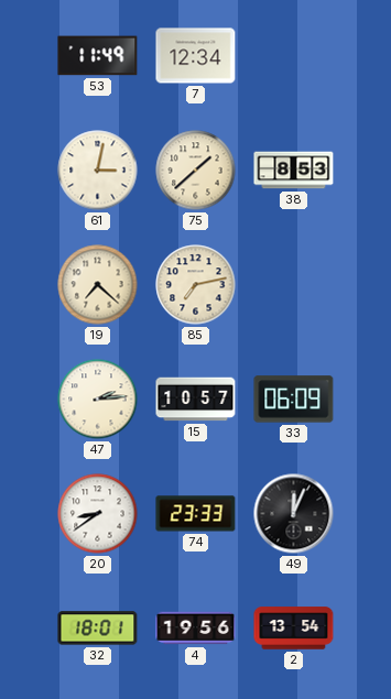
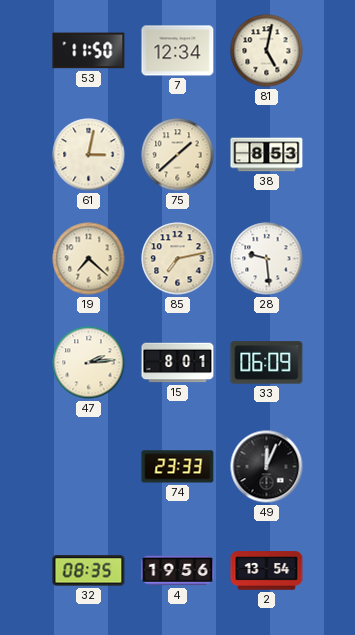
53: 11:49 -> 11:50 (89, 51)
81: none -> 5:02 (267, 51)
28: none -> 9:29 (267, 259)
15: 10:57 -> 8:01 (178, 363)
20: 8:39 -> none (98, 514)
32: 18:01 -> 08:35 (89, 571)
